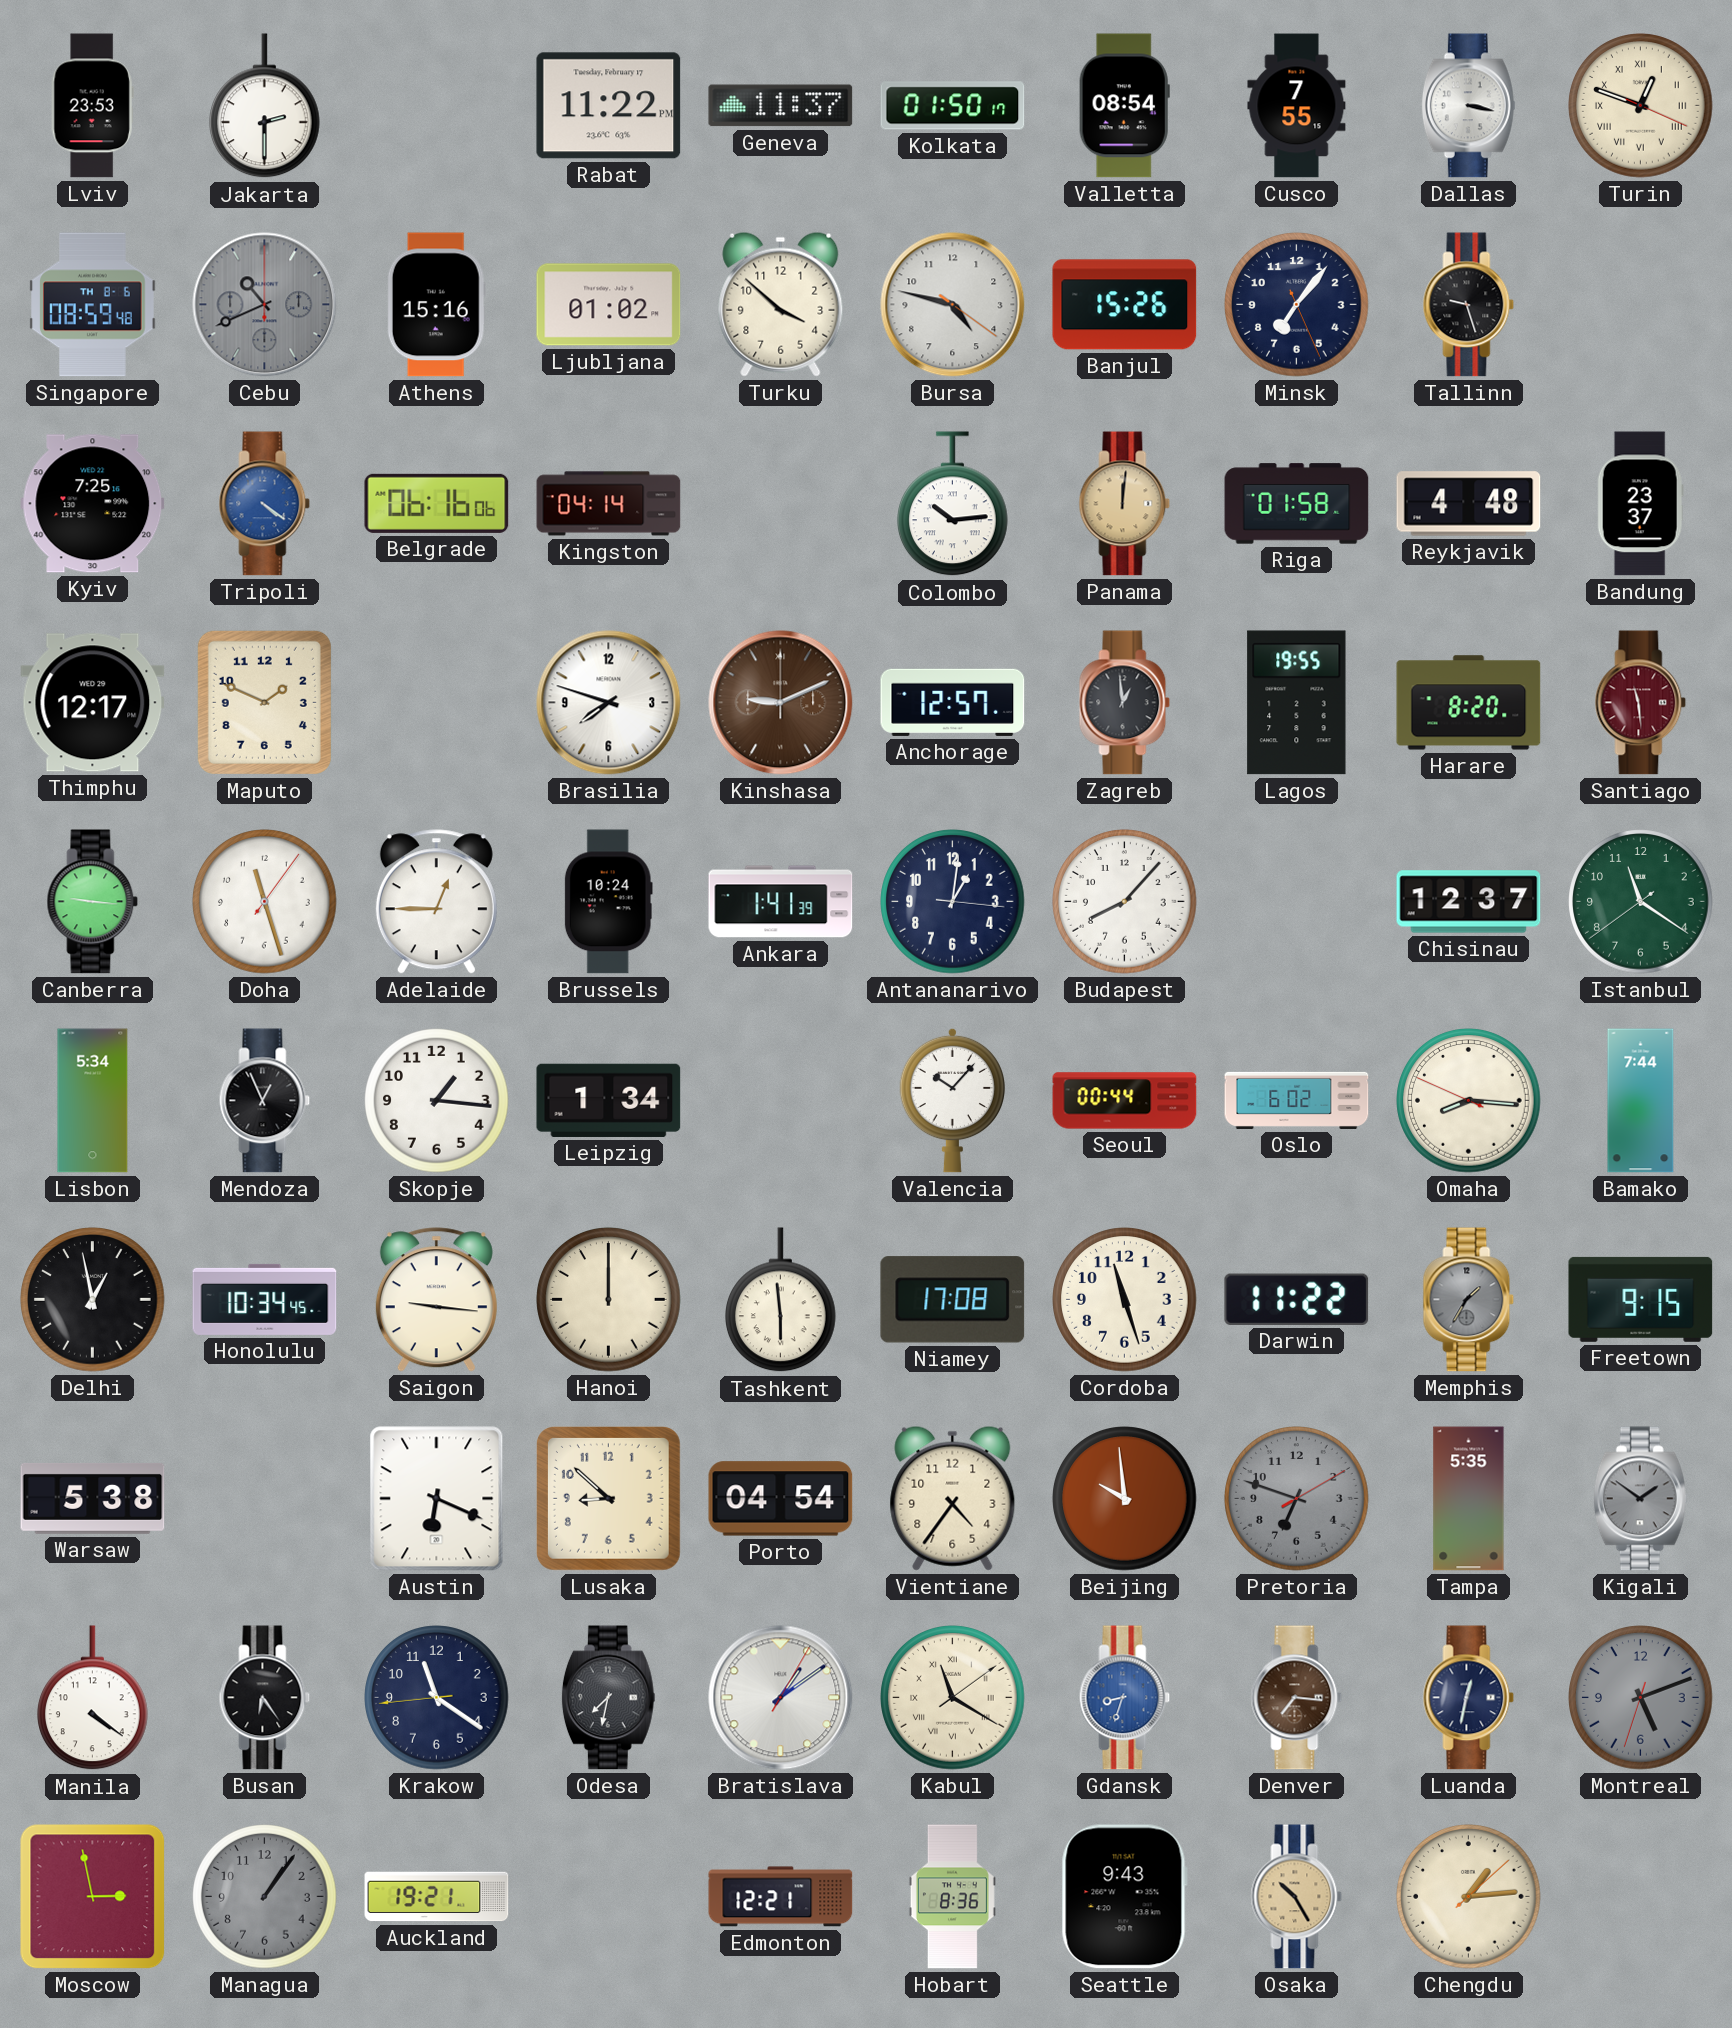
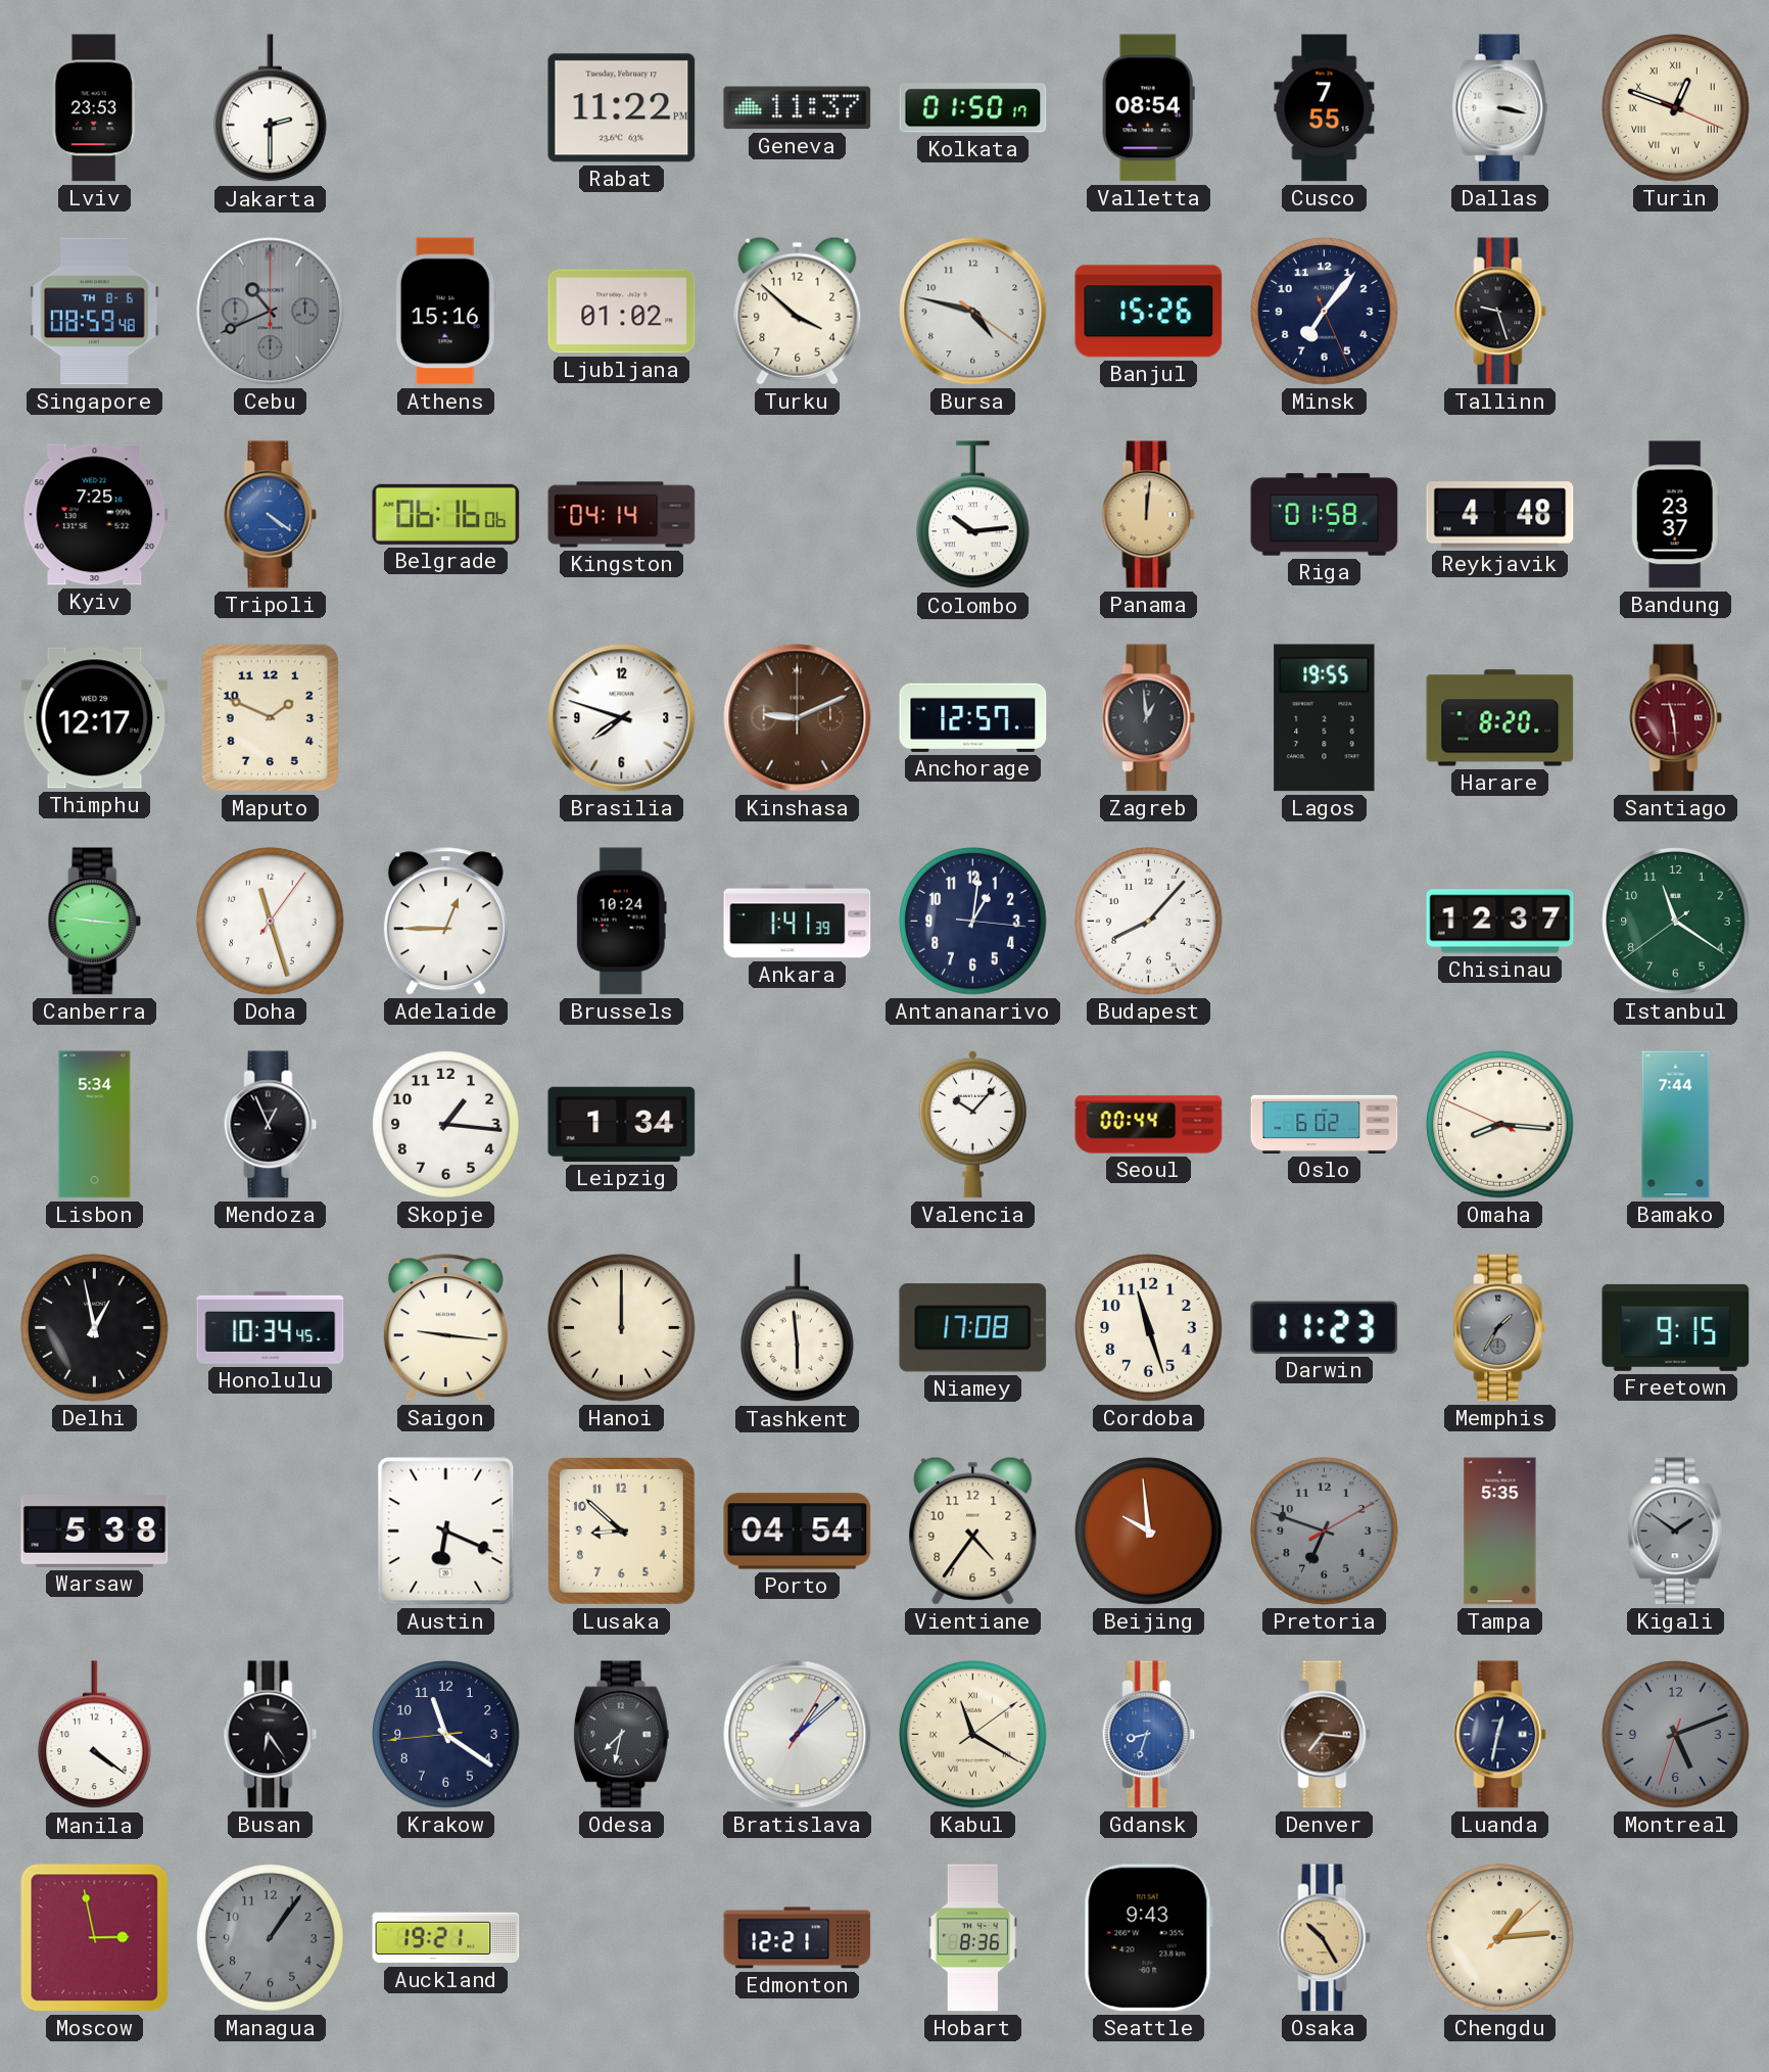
Darwin: 11:22 -> 11:23 (1325, 1327)
Bratislava: 1:09 -> 1:08 (798, 1735)
